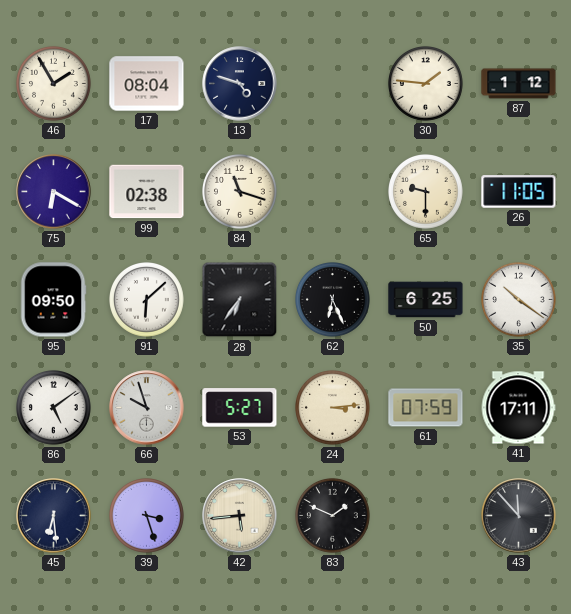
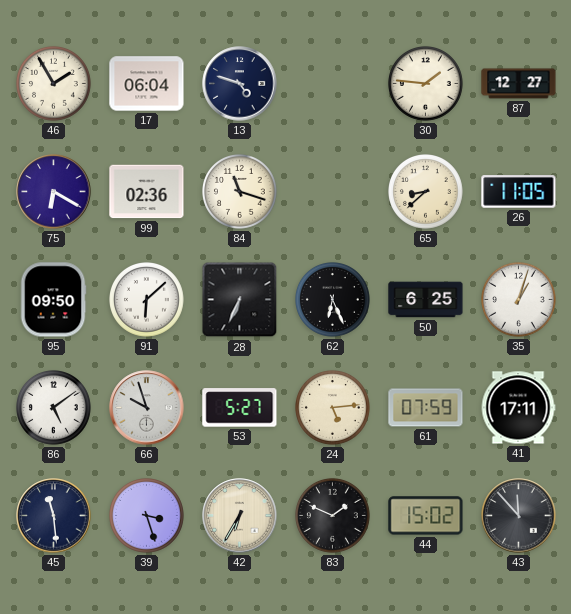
17: 08:04 -> 06:04 (147, 84)
87: 1:12 -> 12:27 (519, 84)
99: 02:38 -> 02:36 (147, 192)
65: 9:30 -> 8:38 (426, 192)
28: 6:36 -> 6:34 (240, 300)
35: 10:21 -> 1:03 (519, 300)
24: 3:14 -> 5:14 (333, 408)
45: 6:29 -> 11:29 (54, 516)
42: 5:44 -> 6:35 (240, 516)
44: none -> 15:02 (426, 516)
